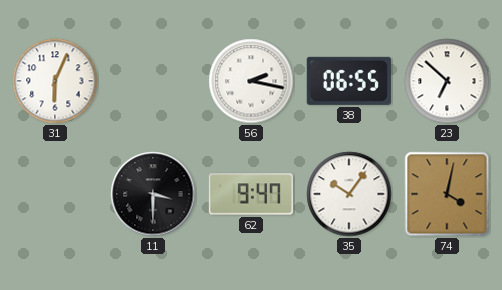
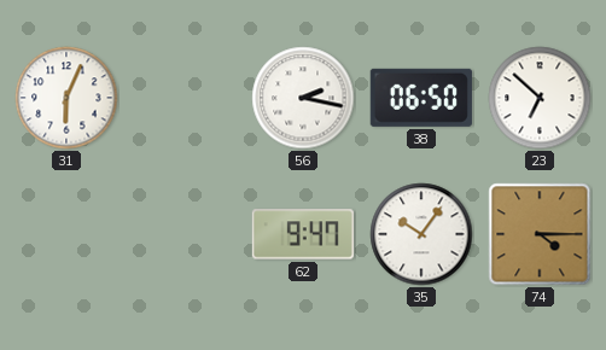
38: 06:55 -> 06:50 (421, 98)
11: 3:30 -> none (153, 194)
74: 4:02 -> 4:15 (540, 234)
